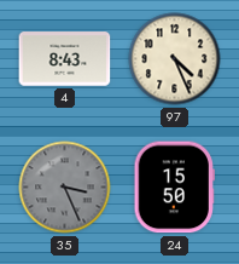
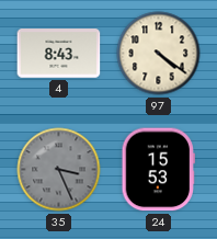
97: 4:26 -> 4:21 (159, 54)
24: 15:50 -> 15:53 (158, 170)
